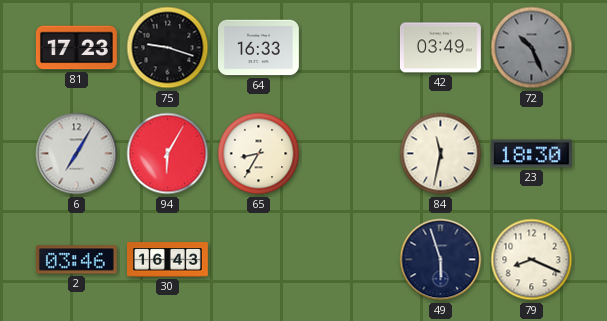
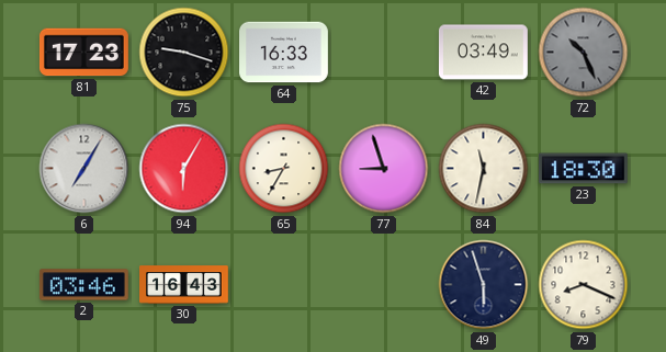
77: none -> 8:57 (384, 169)
